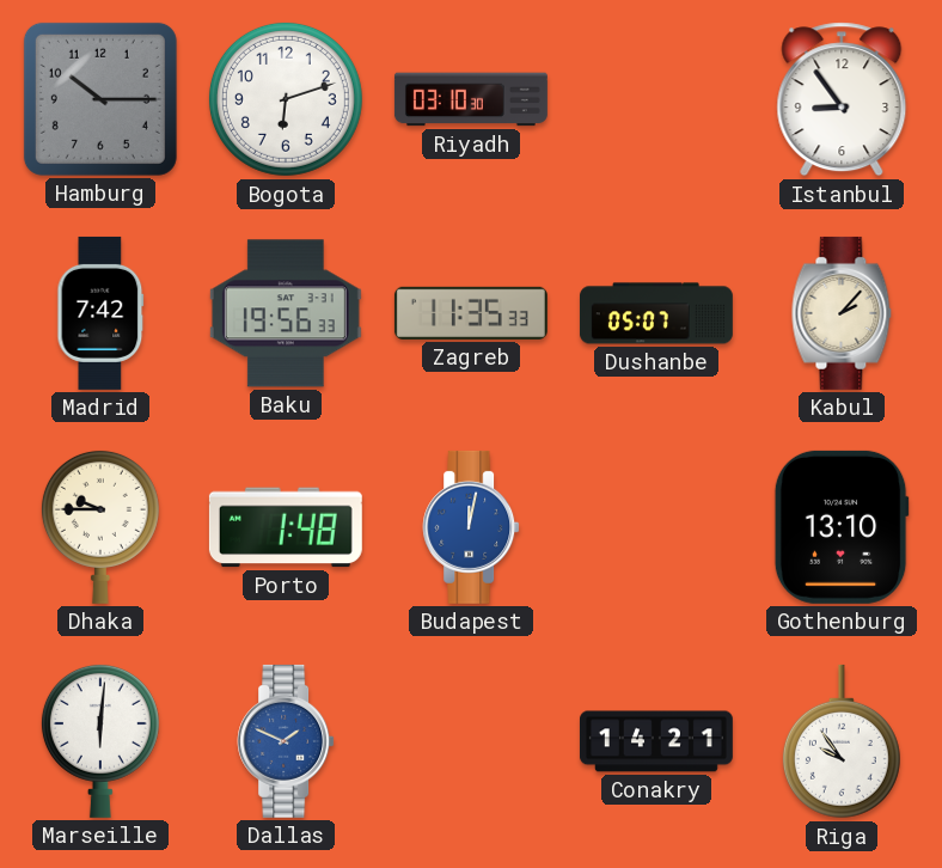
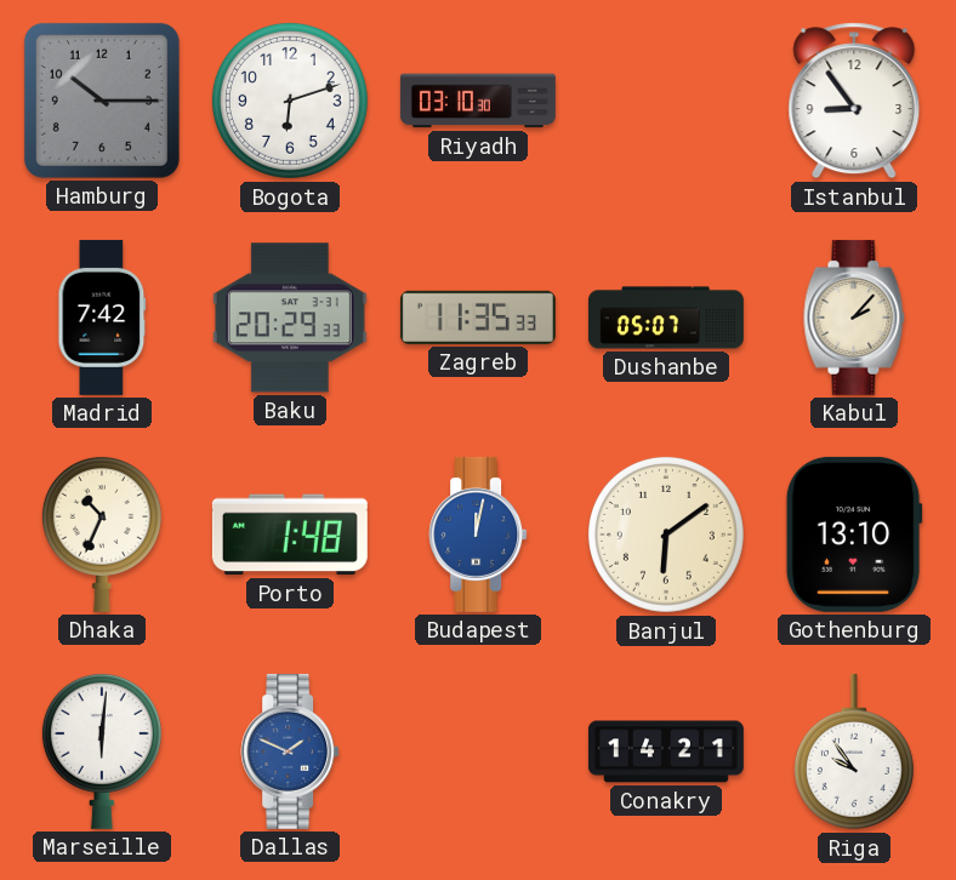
Baku: 19:56 -> 20:29 (290, 318)
Dhaka: 9:45 -> 10:34 (102, 533)
Banjul: none -> 6:09 (666, 535)
